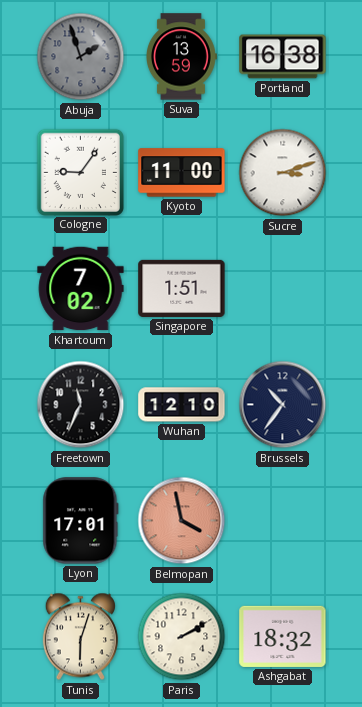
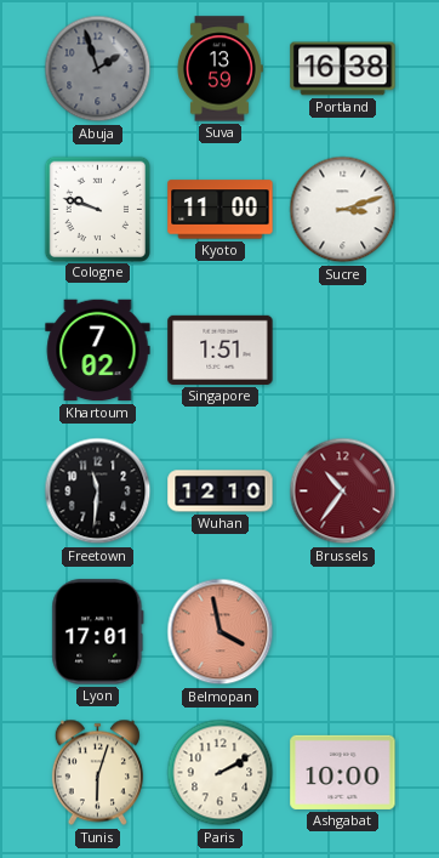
Cologne: 9:06 -> 9:48 (97, 209)
Freetown: 11:34 -> 11:31 (98, 491)
Brussels dial: navy -> burgundy (343, 491)
Ashgabat: 18:32 -> 10:00 (343, 772)
